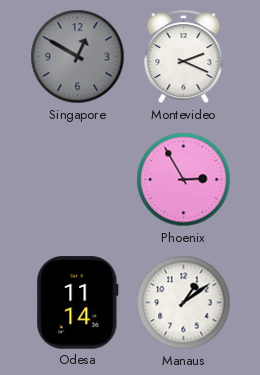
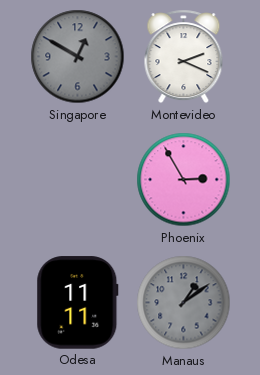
Odesa: 11:14 -> 11:11 (78, 303)
Manaus dial: white -> grey (184, 303)
